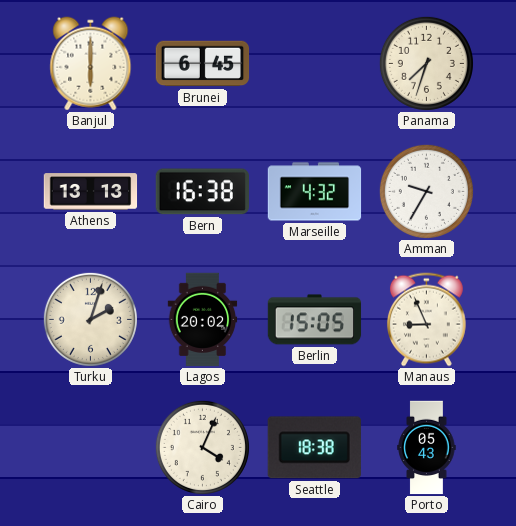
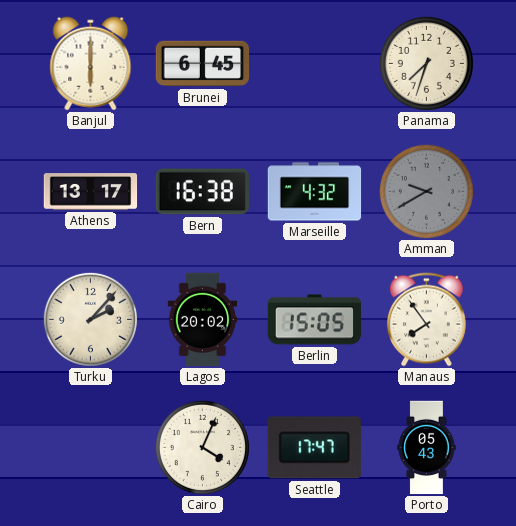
Athens: 13:13 -> 13:17 (91, 192)
Amman: 9:35 -> 9:40 (426, 191)
Amman dial: white -> grey (426, 191)
Turku: 2:03 -> 2:07 (90, 319)
Manaus: 8:56 -> 7:54 (426, 320)
Seattle: 18:38 -> 17:47 (314, 448)
